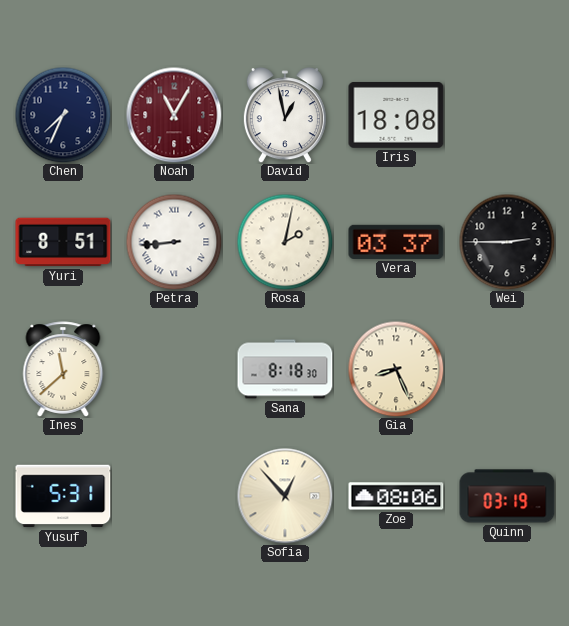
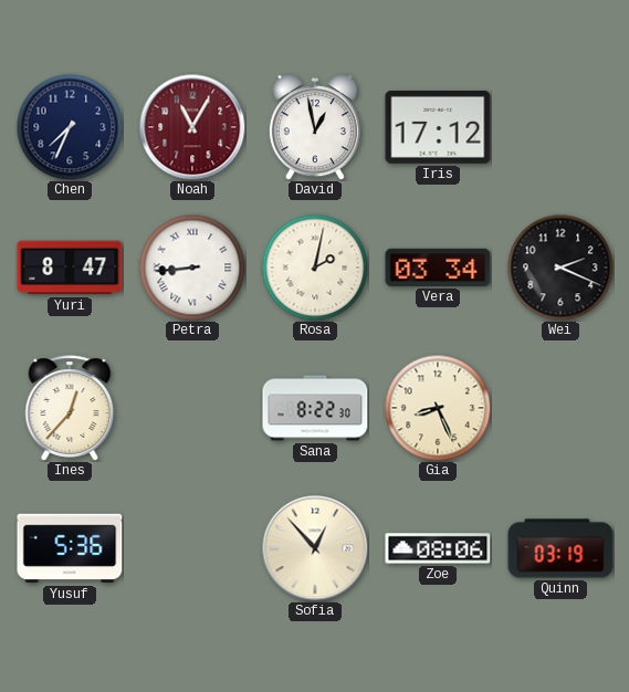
Iris: 18:08 -> 17:12 (438, 127)
Yuri: 8:51 -> 8:47 (70, 268)
Vera: 03:37 -> 03:34 (438, 268)
Wei: 2:45 -> 2:19 (560, 268)
Ines: 11:38 -> 12:37 (70, 408)
Sana: 8:18 -> 8:22 (315, 408)
Yusuf: 5:31 -> 5:36 (70, 548)
